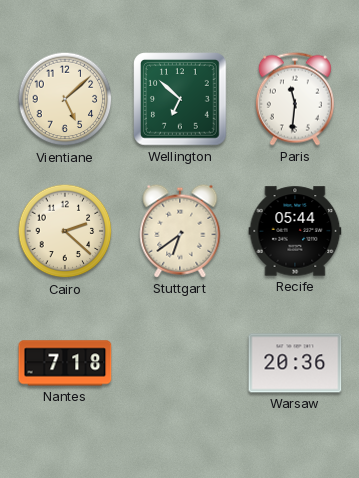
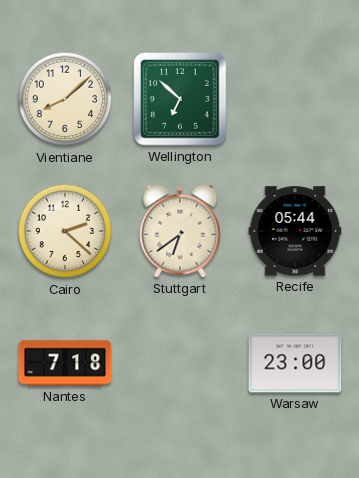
Vientiane: 5:08 -> 8:08 (65, 99)
Paris: 11:31 -> none (295, 99)
Warsaw: 20:36 -> 23:00 (295, 363)
